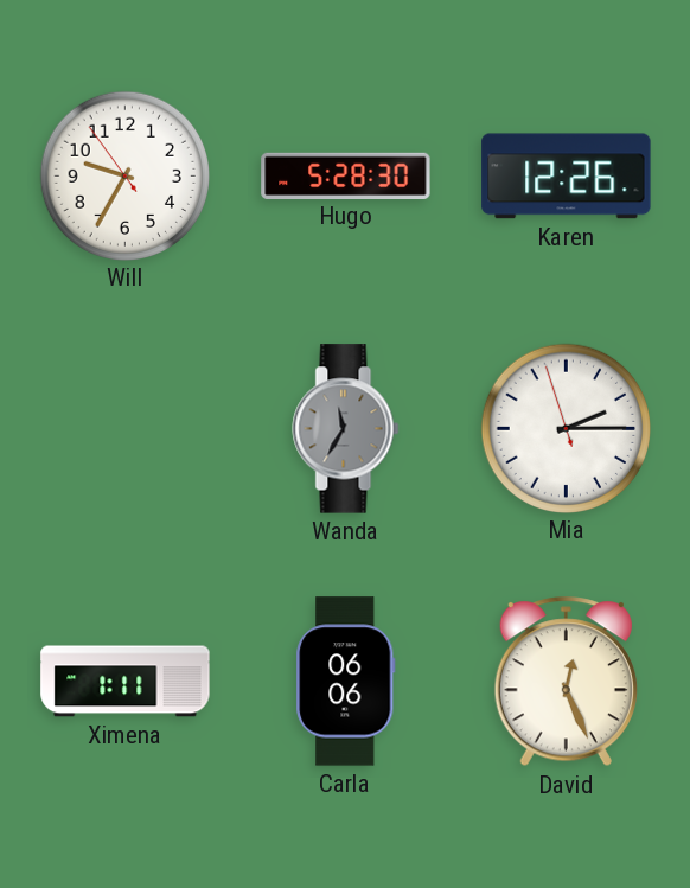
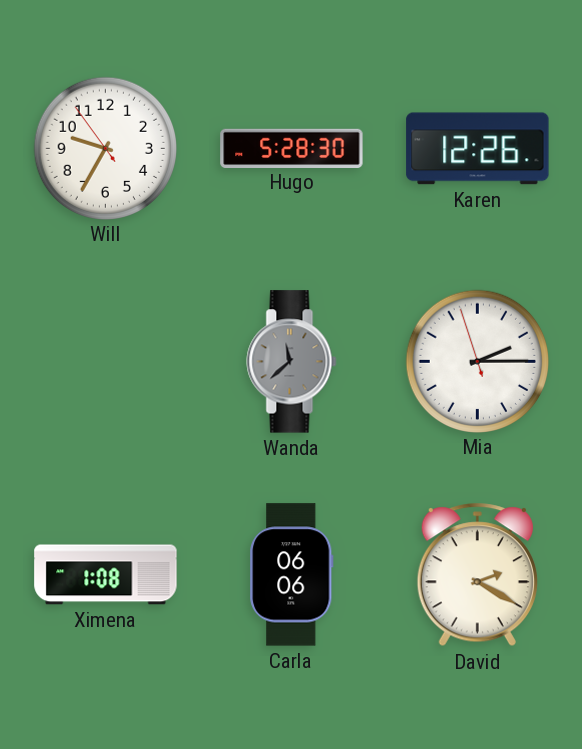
Wanda: 11:35 -> 11:38 (292, 362)
Ximena: 1:11 -> 1:08 (106, 575)
David: 12:26 -> 2:20 (477, 575)
